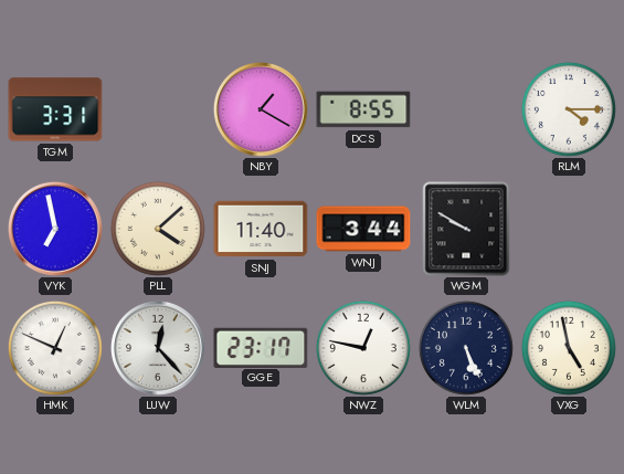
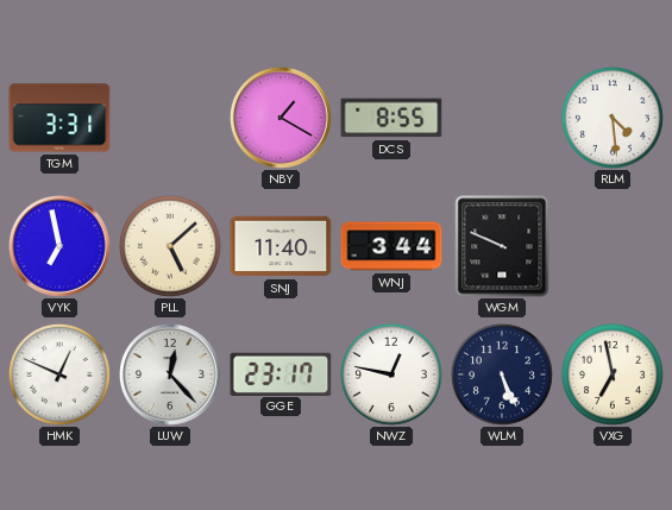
RLM: 4:15 -> 4:29 (613, 118)
PLL: 4:08 -> 5:08 (170, 246)
WGM: 9:50 -> 9:49 (502, 246)
VXG: 4:58 -> 6:58 (613, 374)
